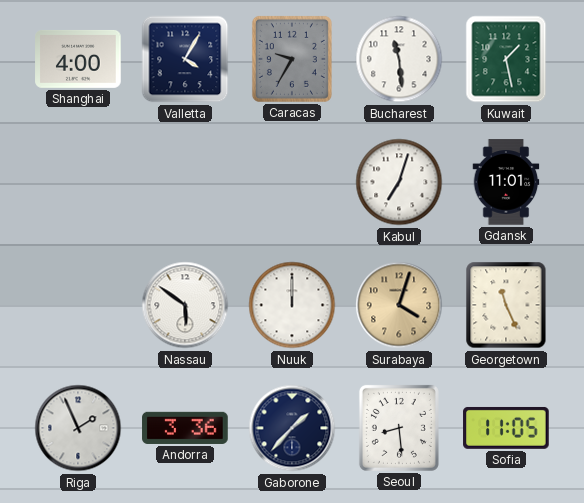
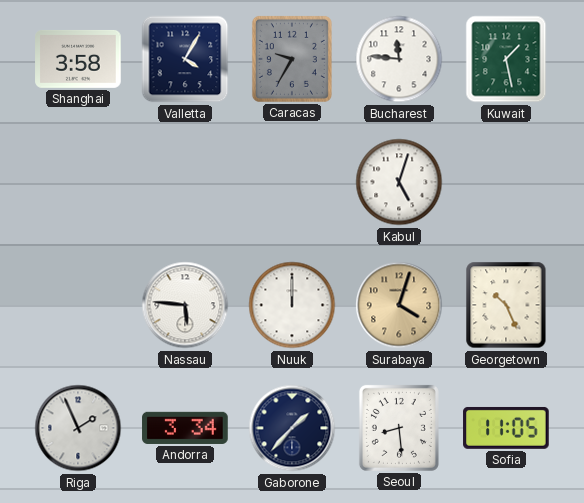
Shanghai: 4:00 -> 3:58 (78, 59)
Bucharest: 11:29 -> 11:46 (399, 59)
Kabul: 7:03 -> 5:03 (399, 182)
Gdansk: 11:01 -> none (506, 182)
Nassau: 5:51 -> 5:46 (185, 305)
Georgetown: 11:26 -> 10:26 (506, 305)
Andorra: 3:36 -> 3:34 (185, 428)
